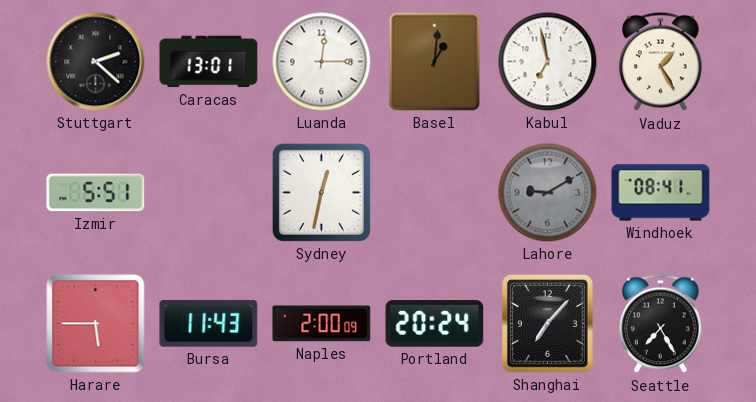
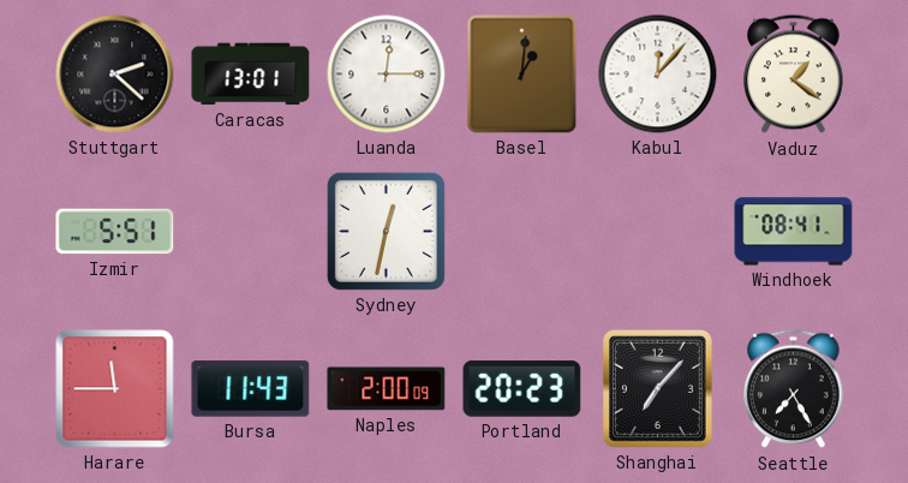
Kabul: 6:58 -> 12:07 (658, 74)
Vaduz: 1:25 -> 1:21 (794, 74)
Lahore: 9:10 -> none (548, 193)
Harare: 5:45 -> 11:45 (115, 389)
Portland: 20:24 -> 20:23 (522, 389)
